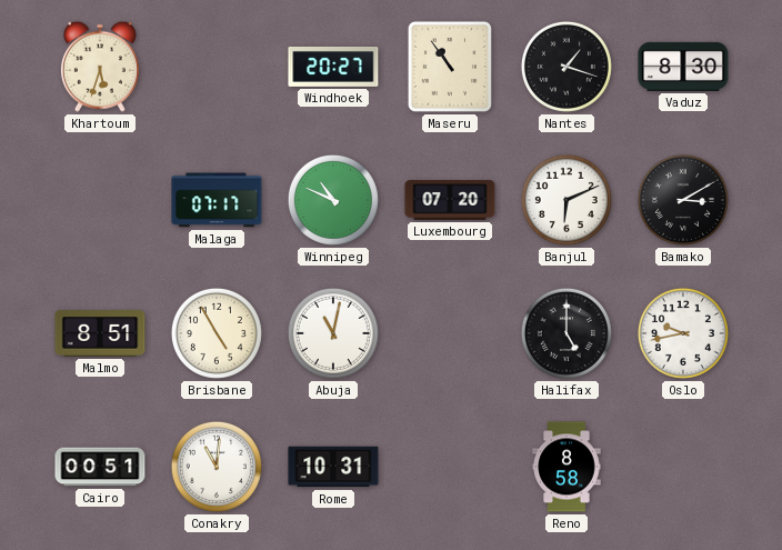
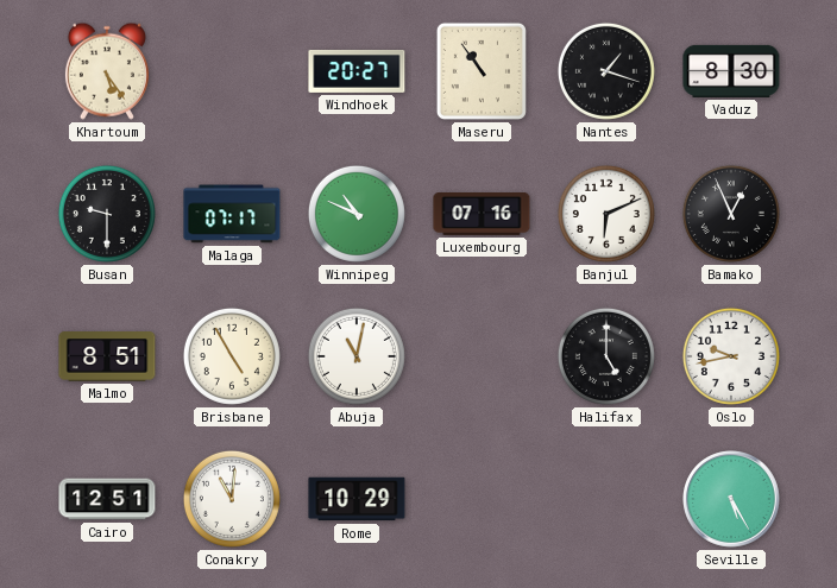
Khartoum: 5:33 -> 5:24 (107, 71)
Busan: none -> 9:30 (107, 214)
Luxembourg: 07:20 -> 07:16 (482, 215)
Bamako: 3:10 -> 12:56 (731, 214)
Cairo: 00:51 -> 12:51 (107, 499)
Rome: 10:31 -> 10:29 (357, 499)
Reno: 8:58 -> none (567, 467)
Seville: none -> 5:25 (732, 500)
